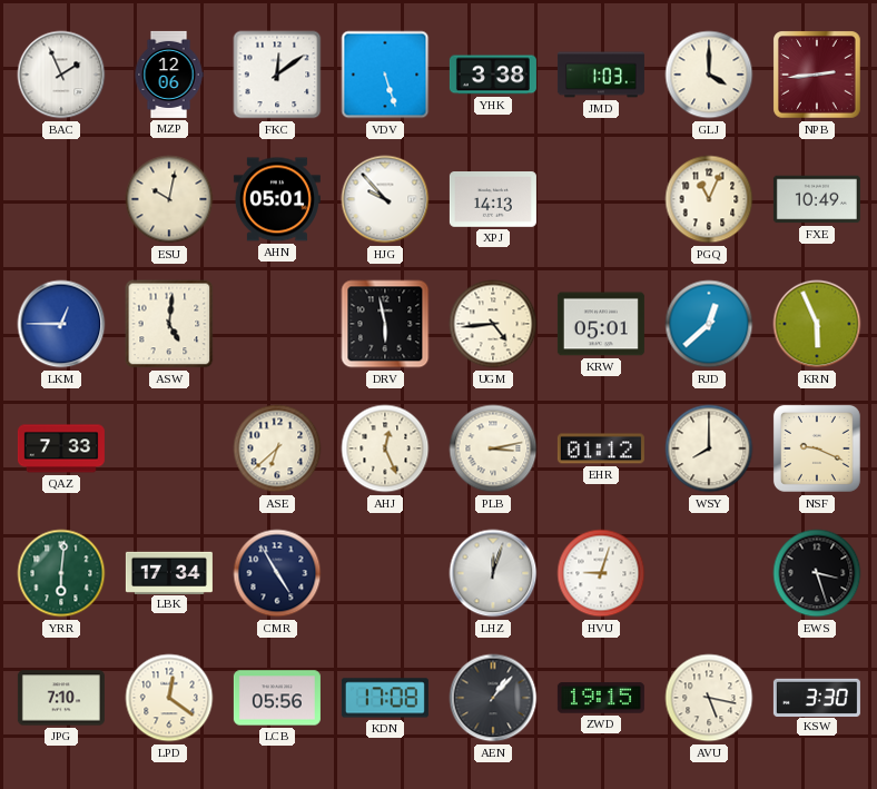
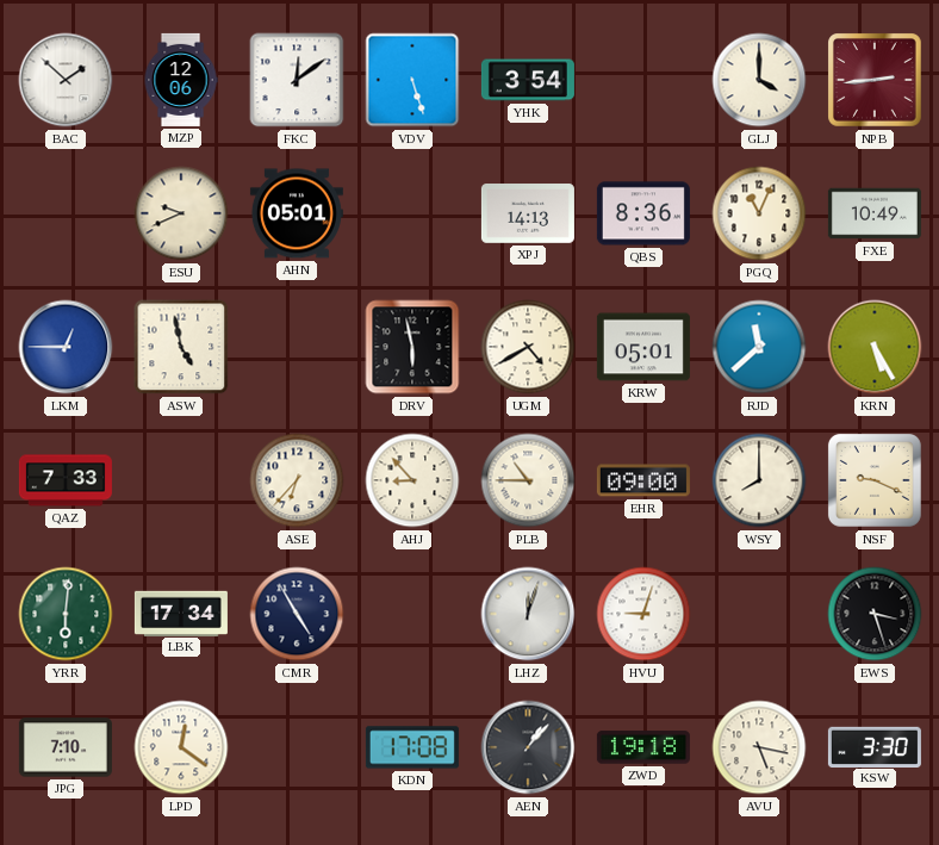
BAC: 1:56 -> 1:52 (66, 80)
YHK: 3:38 -> 3:54 (528, 80)
JMD: 1:03 -> none (601, 75)
ESU: 10:02 -> 9:41 (181, 213)
HJG: 9:53 -> none (385, 199)
QBS: none -> 8:36 (643, 213)
ASW: 5:01 -> 4:58 (181, 347)
UGM: 4:44 -> 4:40 (528, 347)
RJD: 12:38 -> 11:38 (759, 347)
KRN: 5:56 -> 5:25 (875, 347)
ASE: 6:38 -> 6:37 (297, 480)
AHJ: 12:26 -> 8:53 (412, 480)
PLB: 3:13 -> 10:45 (528, 480)
EHR: 01:12 -> 09:00 (643, 480)
LCB: 05:56 -> none (277, 698)
ZWD: 19:15 -> 19:18 (643, 747)
